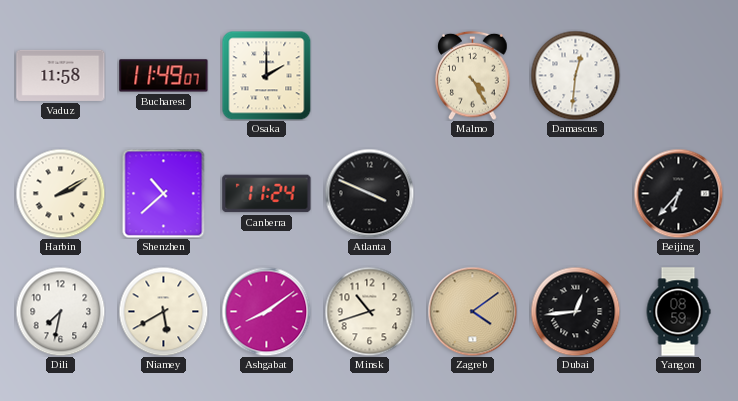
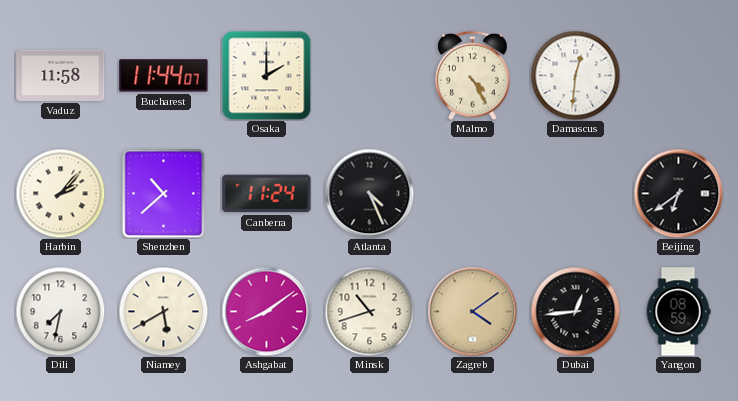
Bucharest: 11:49 -> 11:44 (164, 76)
Harbin: 2:10 -> 2:07 (60, 193)
Atlanta: 3:49 -> 4:26 (369, 193)
Beijing: 6:37 -> 6:39 (678, 193)
